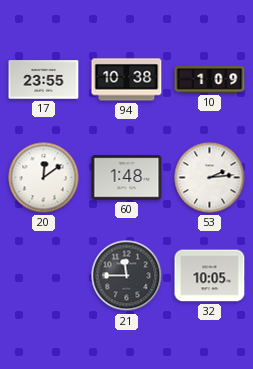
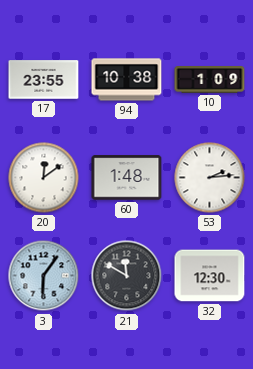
3: none -> 6:06 (44, 276)
21: 11:45 -> 11:50 (127, 276)
32: 10:05 -> 12:30 (210, 276)
